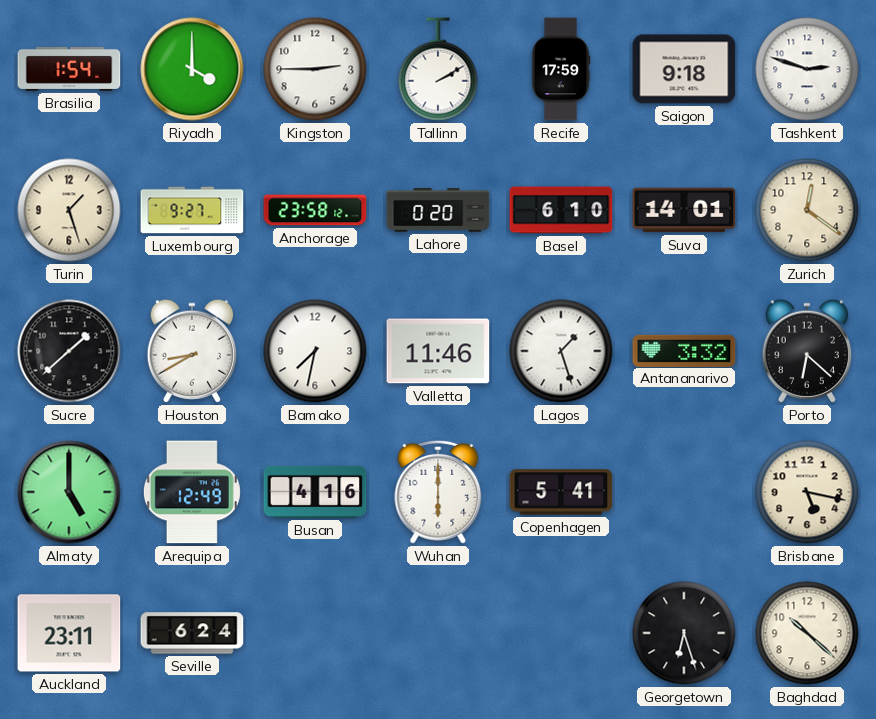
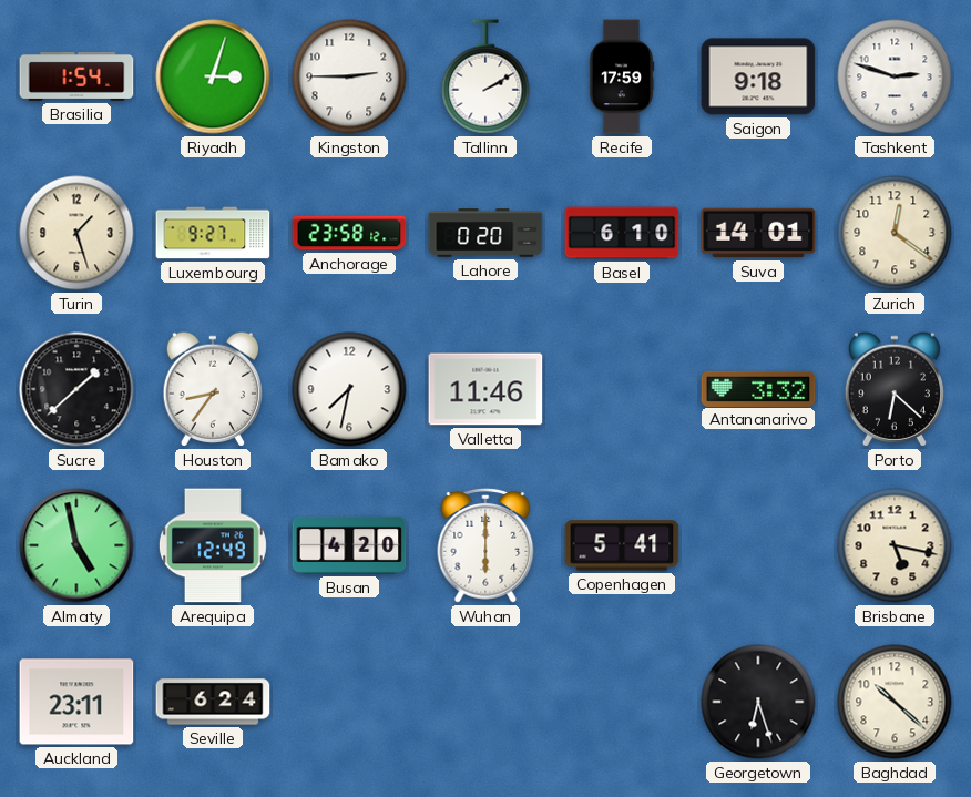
Riyadh: 4:00 -> 3:03 (213, 76)
Houston: 8:40 -> 8:36 (213, 389)
Lagos: 1:27 -> none (561, 351)
Almaty: 5:00 -> 4:58 (76, 545)
Busan: 4:16 -> 4:20 (349, 545)
